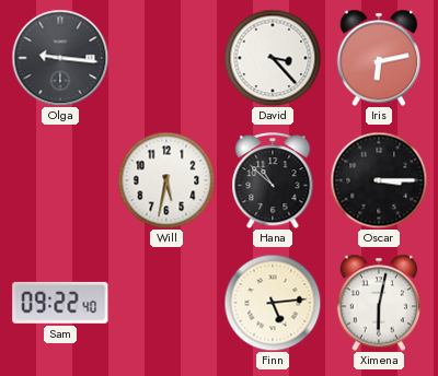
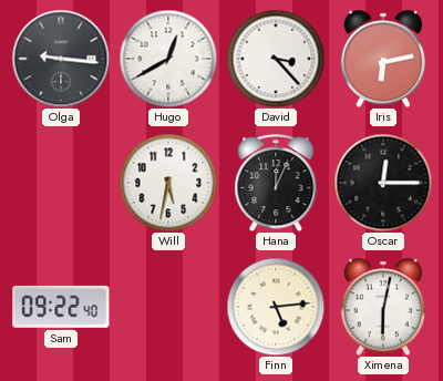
Hugo: none -> 12:40 (168, 59)
Hana: 10:52 -> 12:04 (276, 183)
Oscar: 3:15 -> 12:15 (383, 183)
